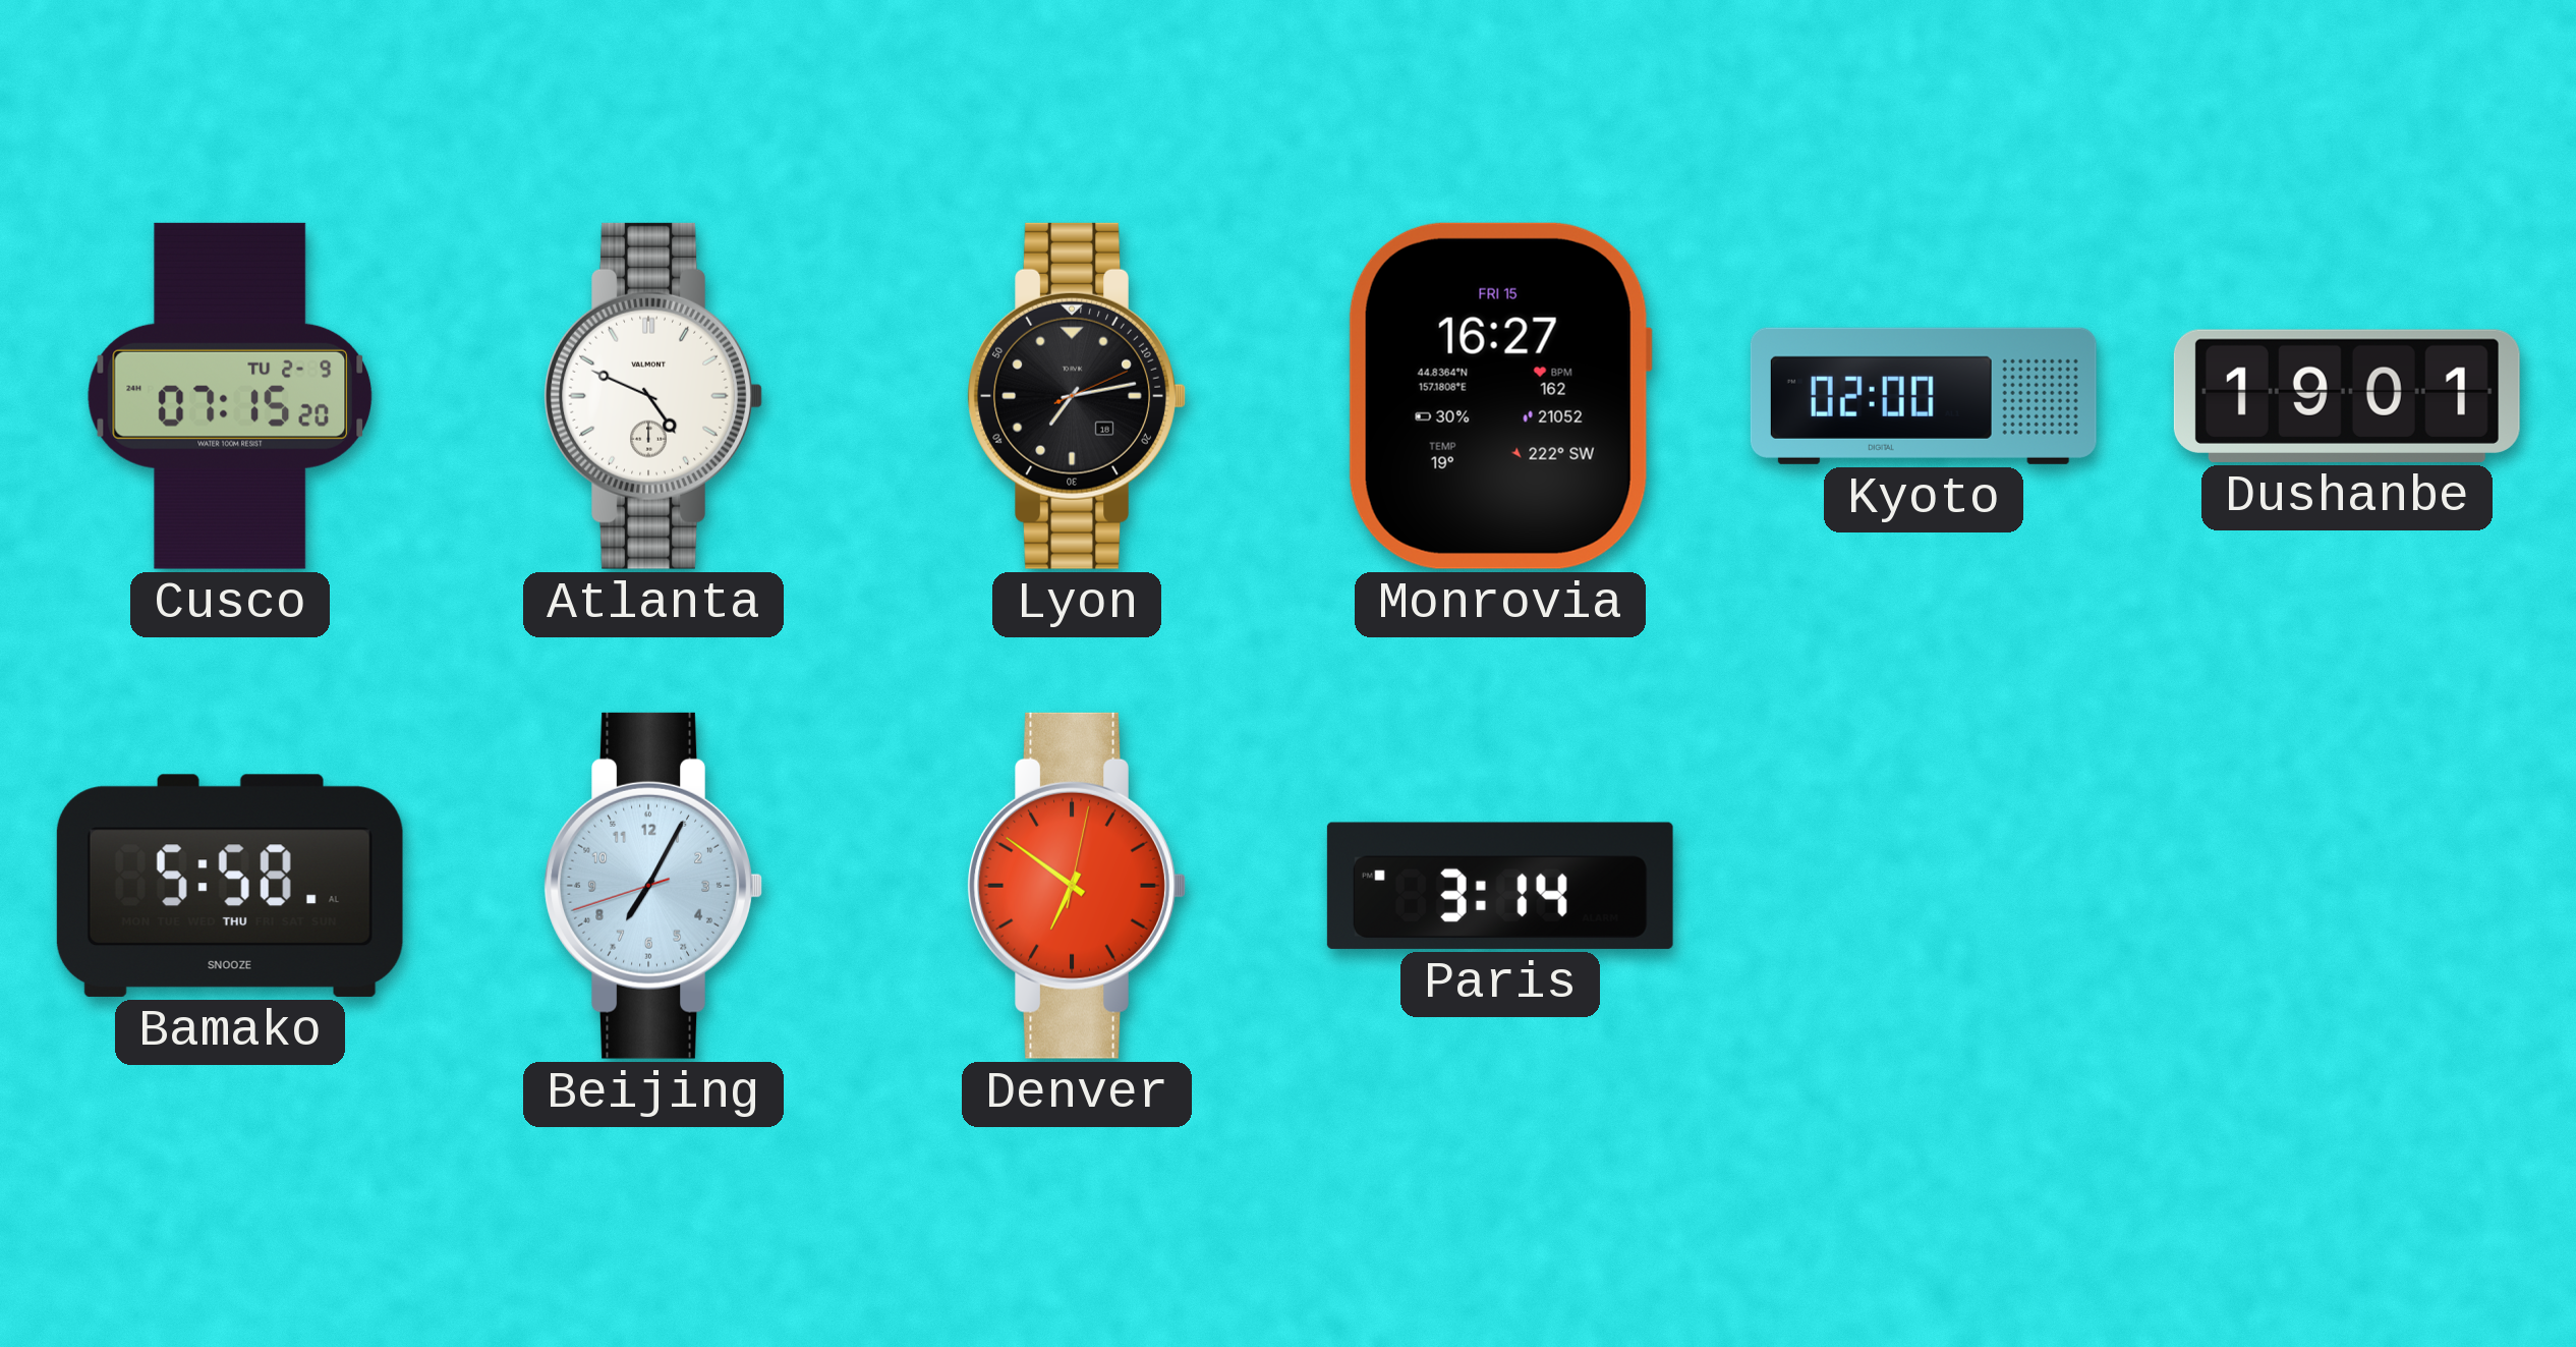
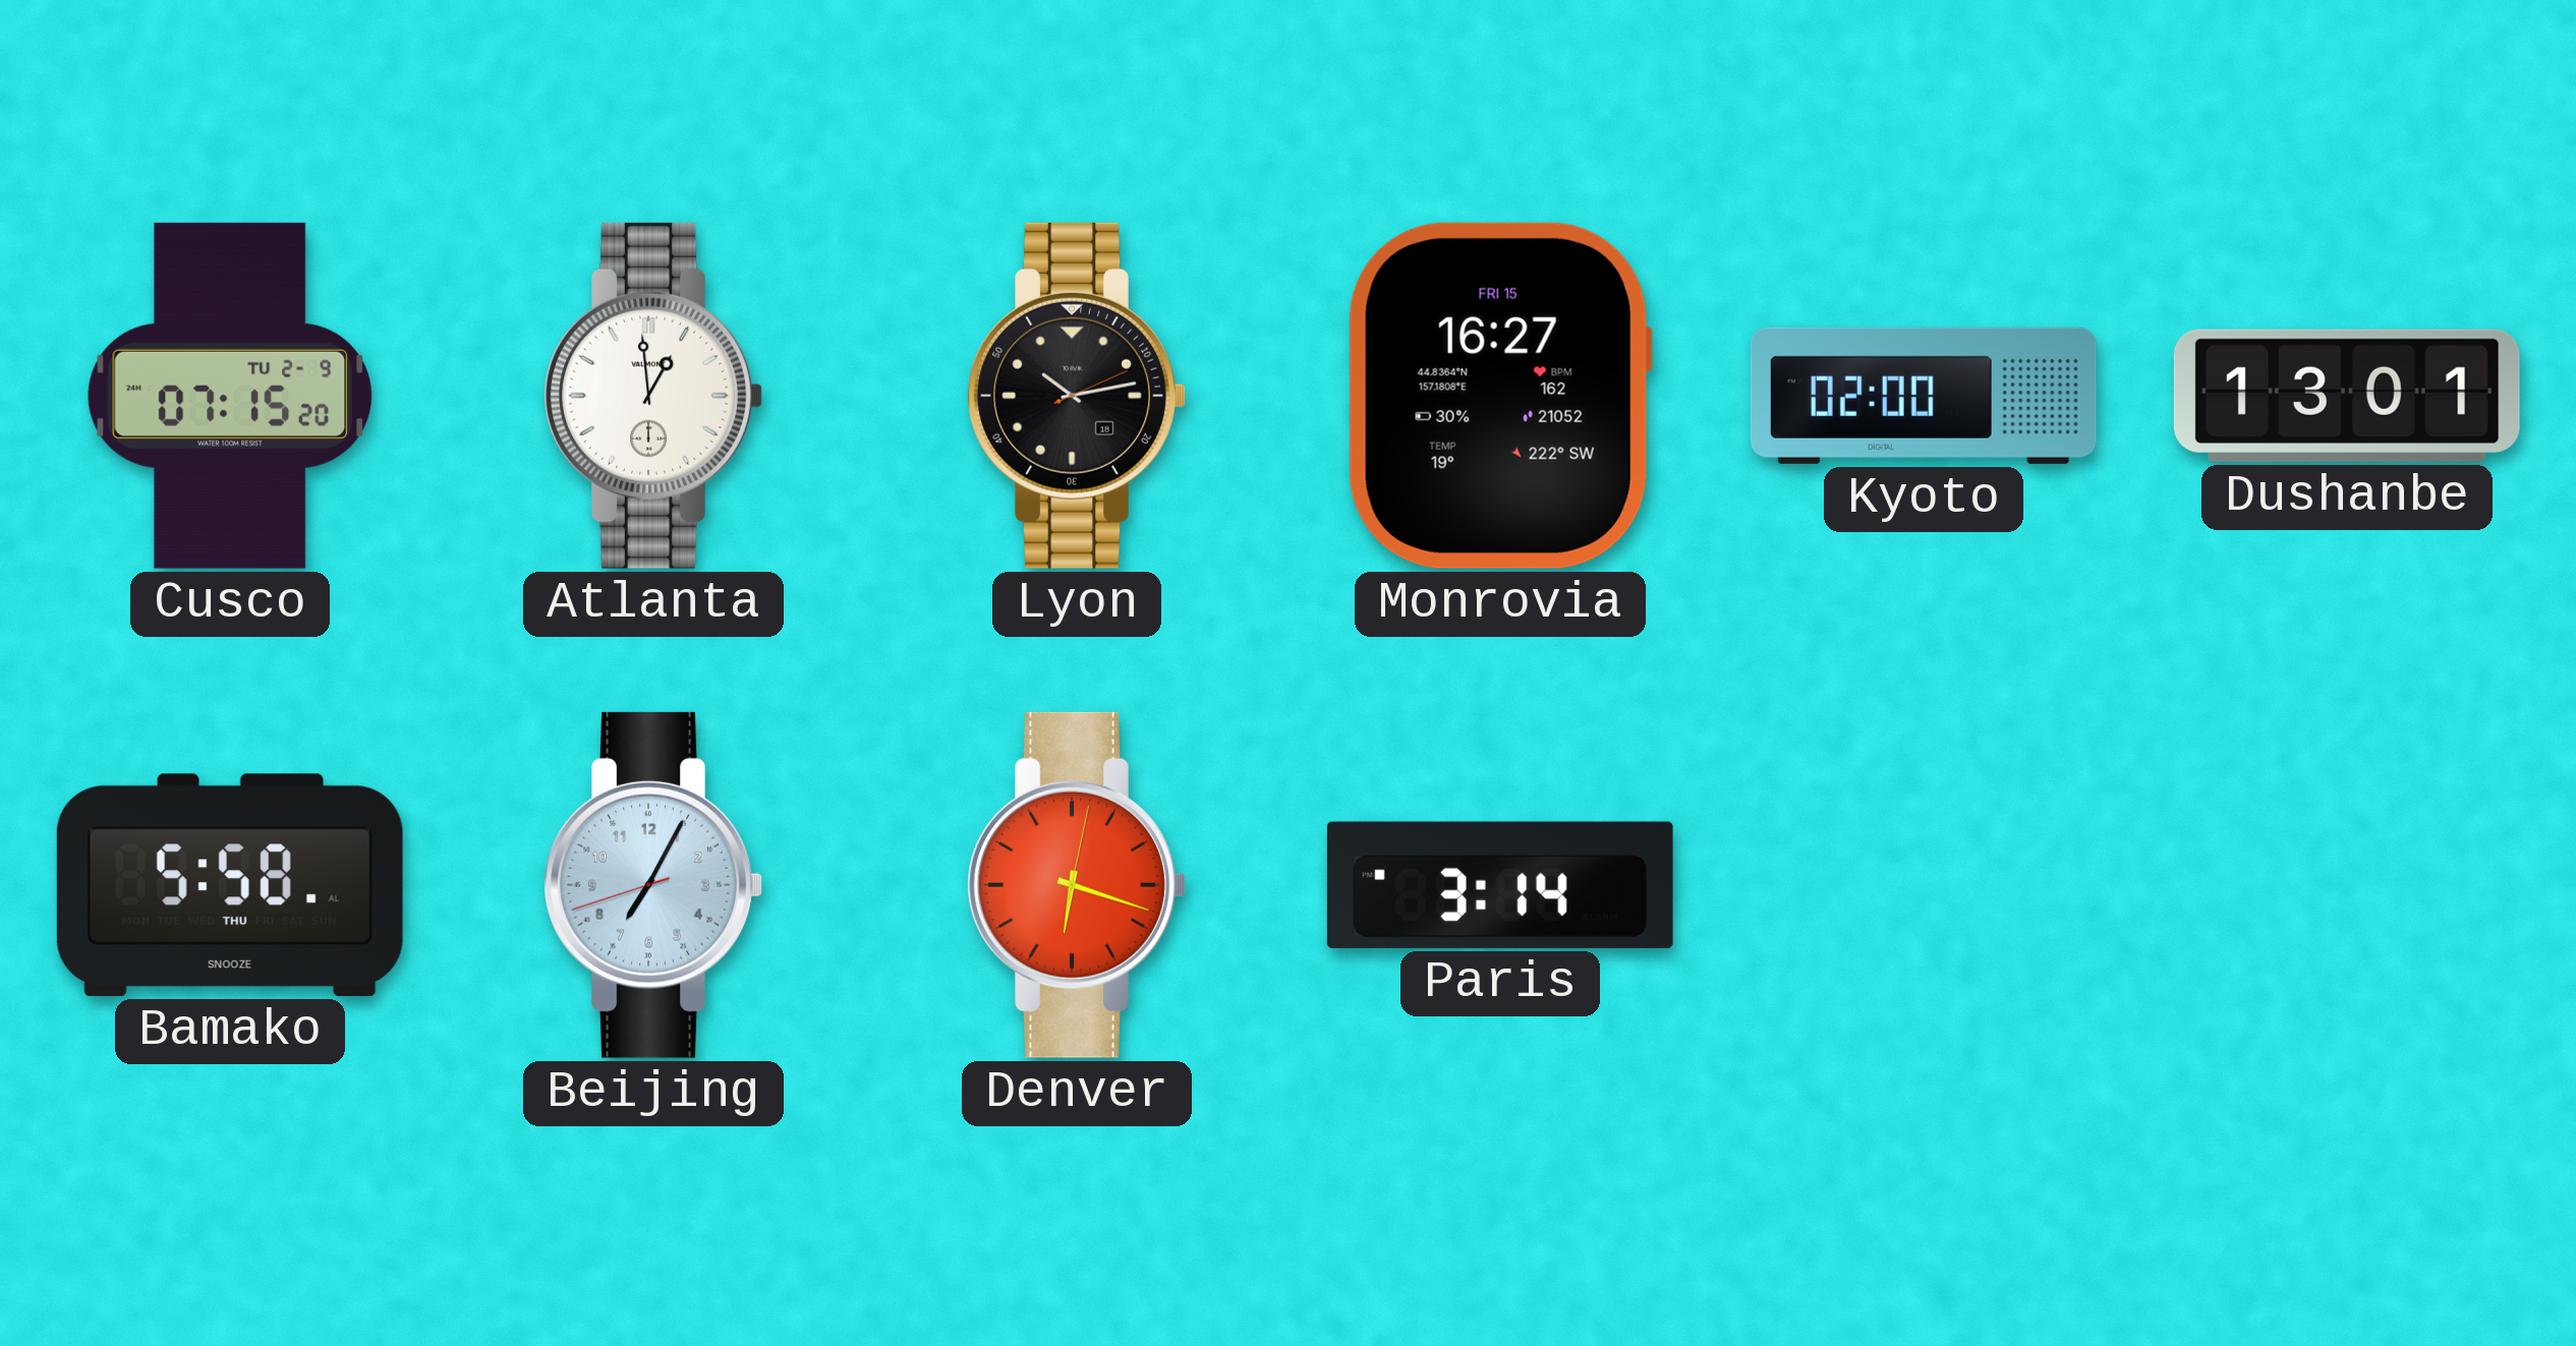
Atlanta: 4:49 -> 12:59 (653, 396)
Lyon: 7:13 -> 10:13 (1077, 396)
Dushanbe: 19:01 -> 13:01 (2347, 396)
Denver: 6:51 -> 6:18 (1077, 885)
